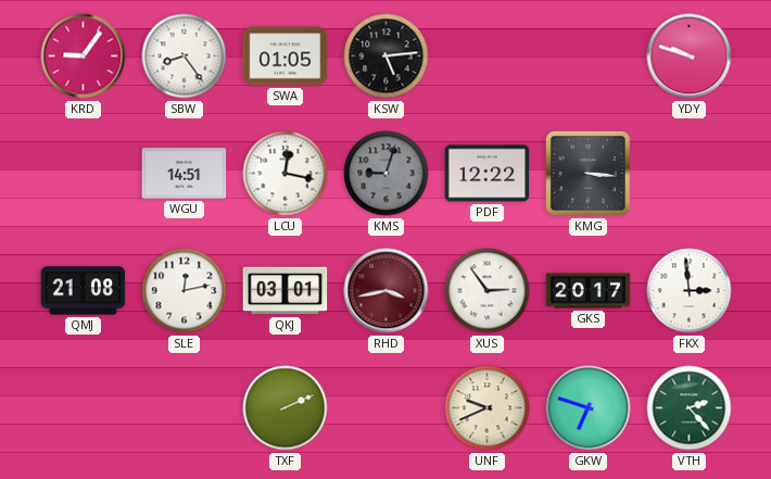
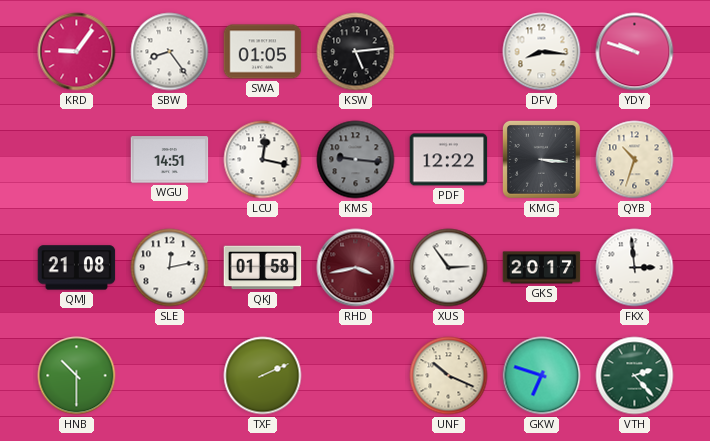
DFV: none -> 8:16 (542, 52)
KMS: 9:03 -> 9:16 (356, 160)
QYB: none -> 10:33 (635, 160)
QKJ: 03:01 -> 01:58 (263, 268)
HNB: none -> 10:30 (77, 376)
UNF: 9:41 -> 10:19 (449, 376)
